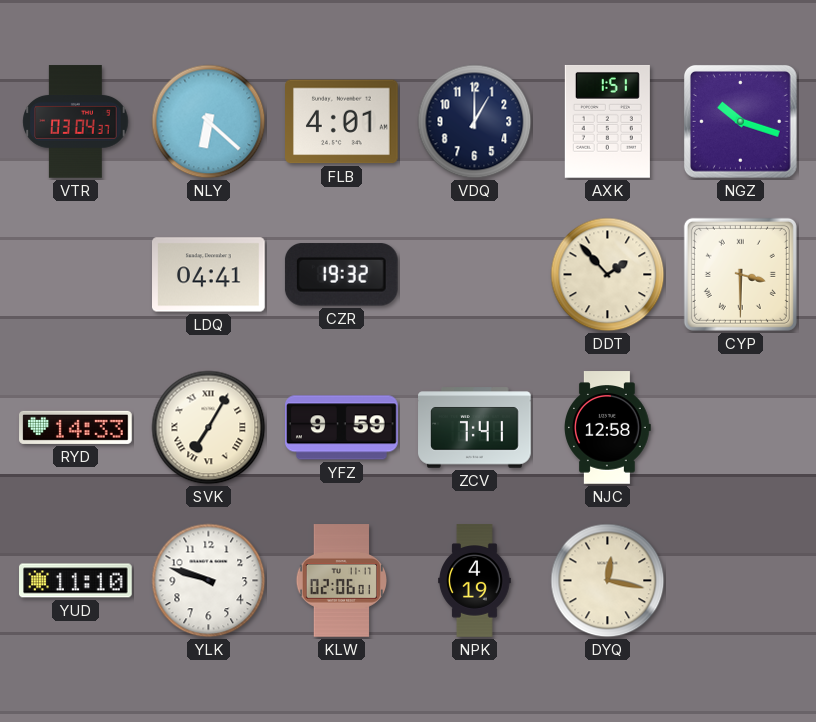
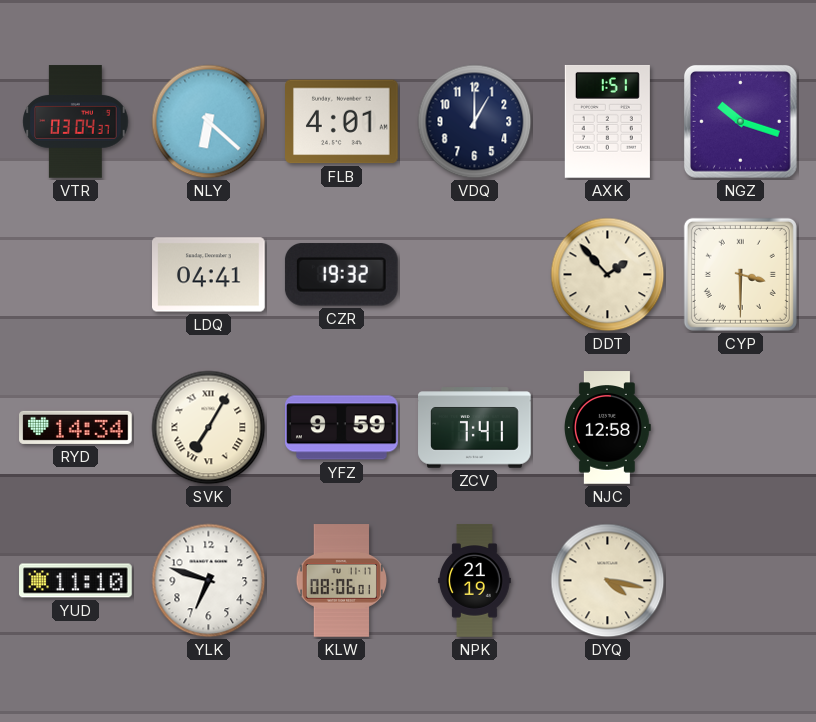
RYD: 14:33 -> 14:34 (76, 427)
YLK: 9:48 -> 6:48 (209, 581)
KLW: 02:06 -> 08:06 (341, 581)
NPK: 4:19 -> 21:19 (475, 581)
DYQ: 12:17 -> 4:17 (608, 581)
